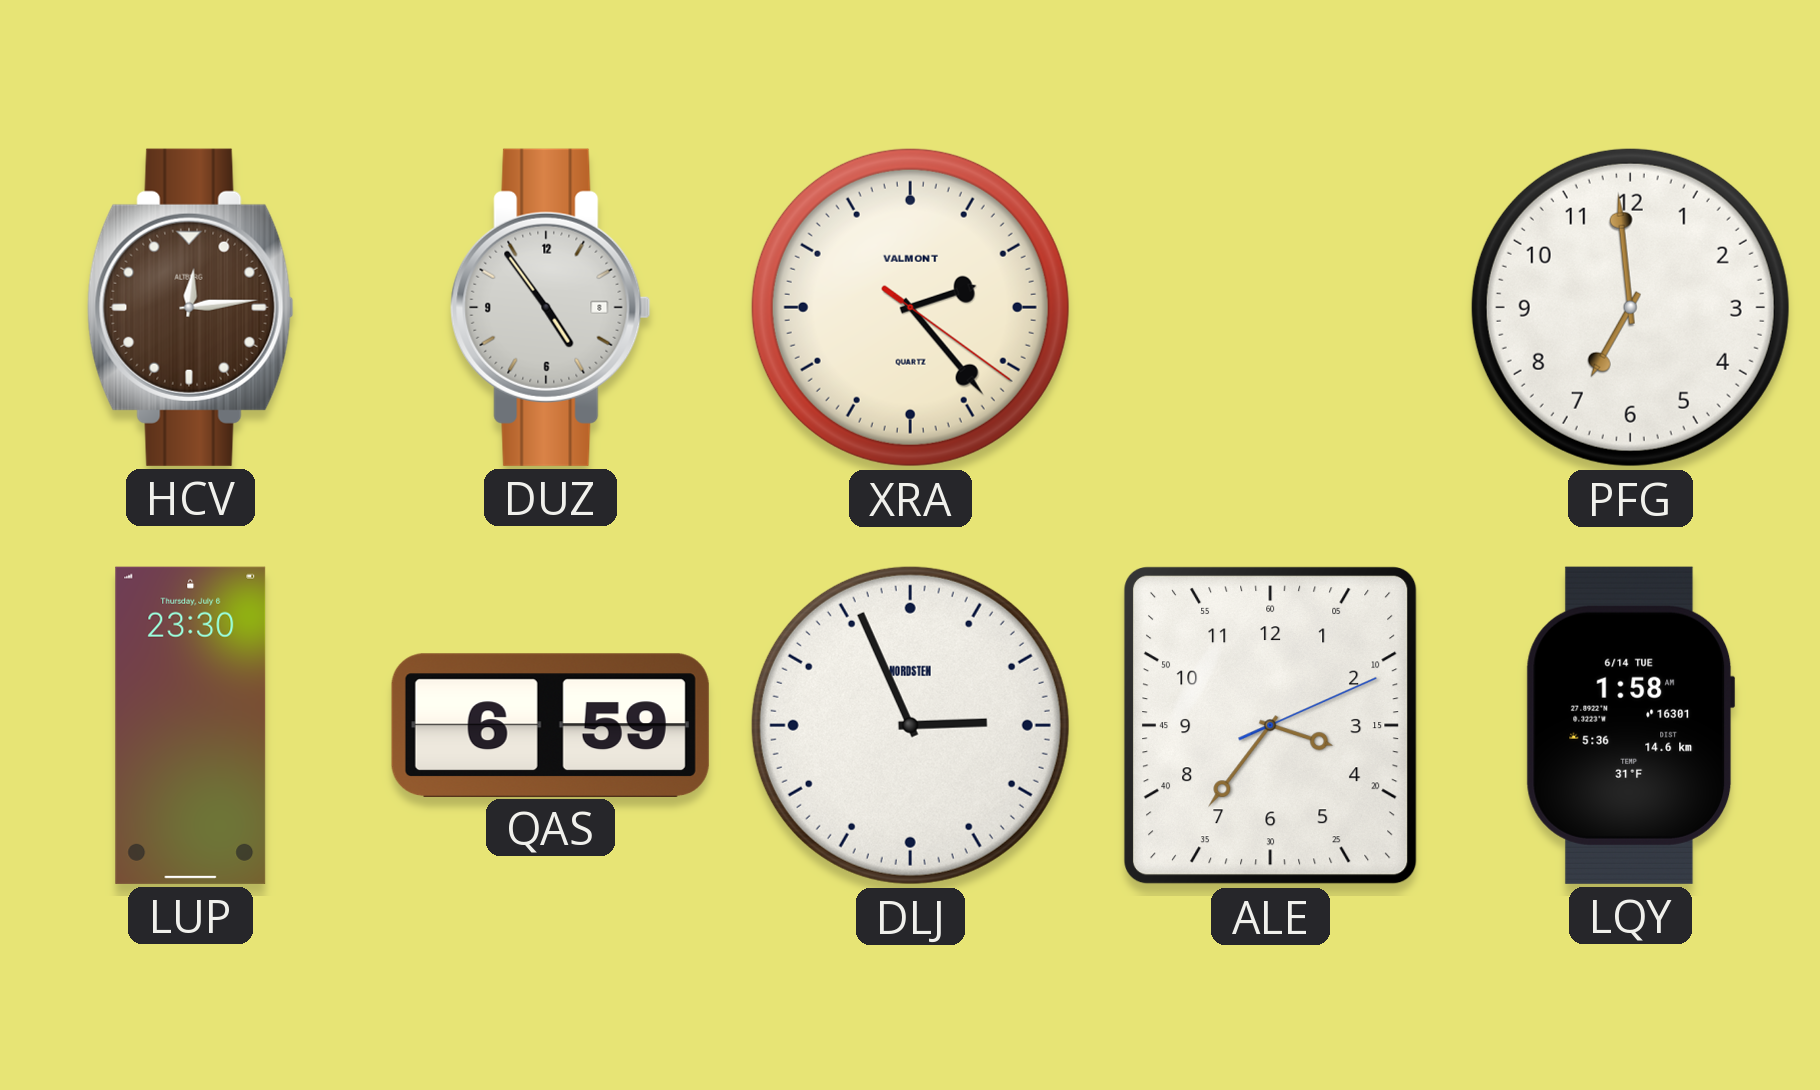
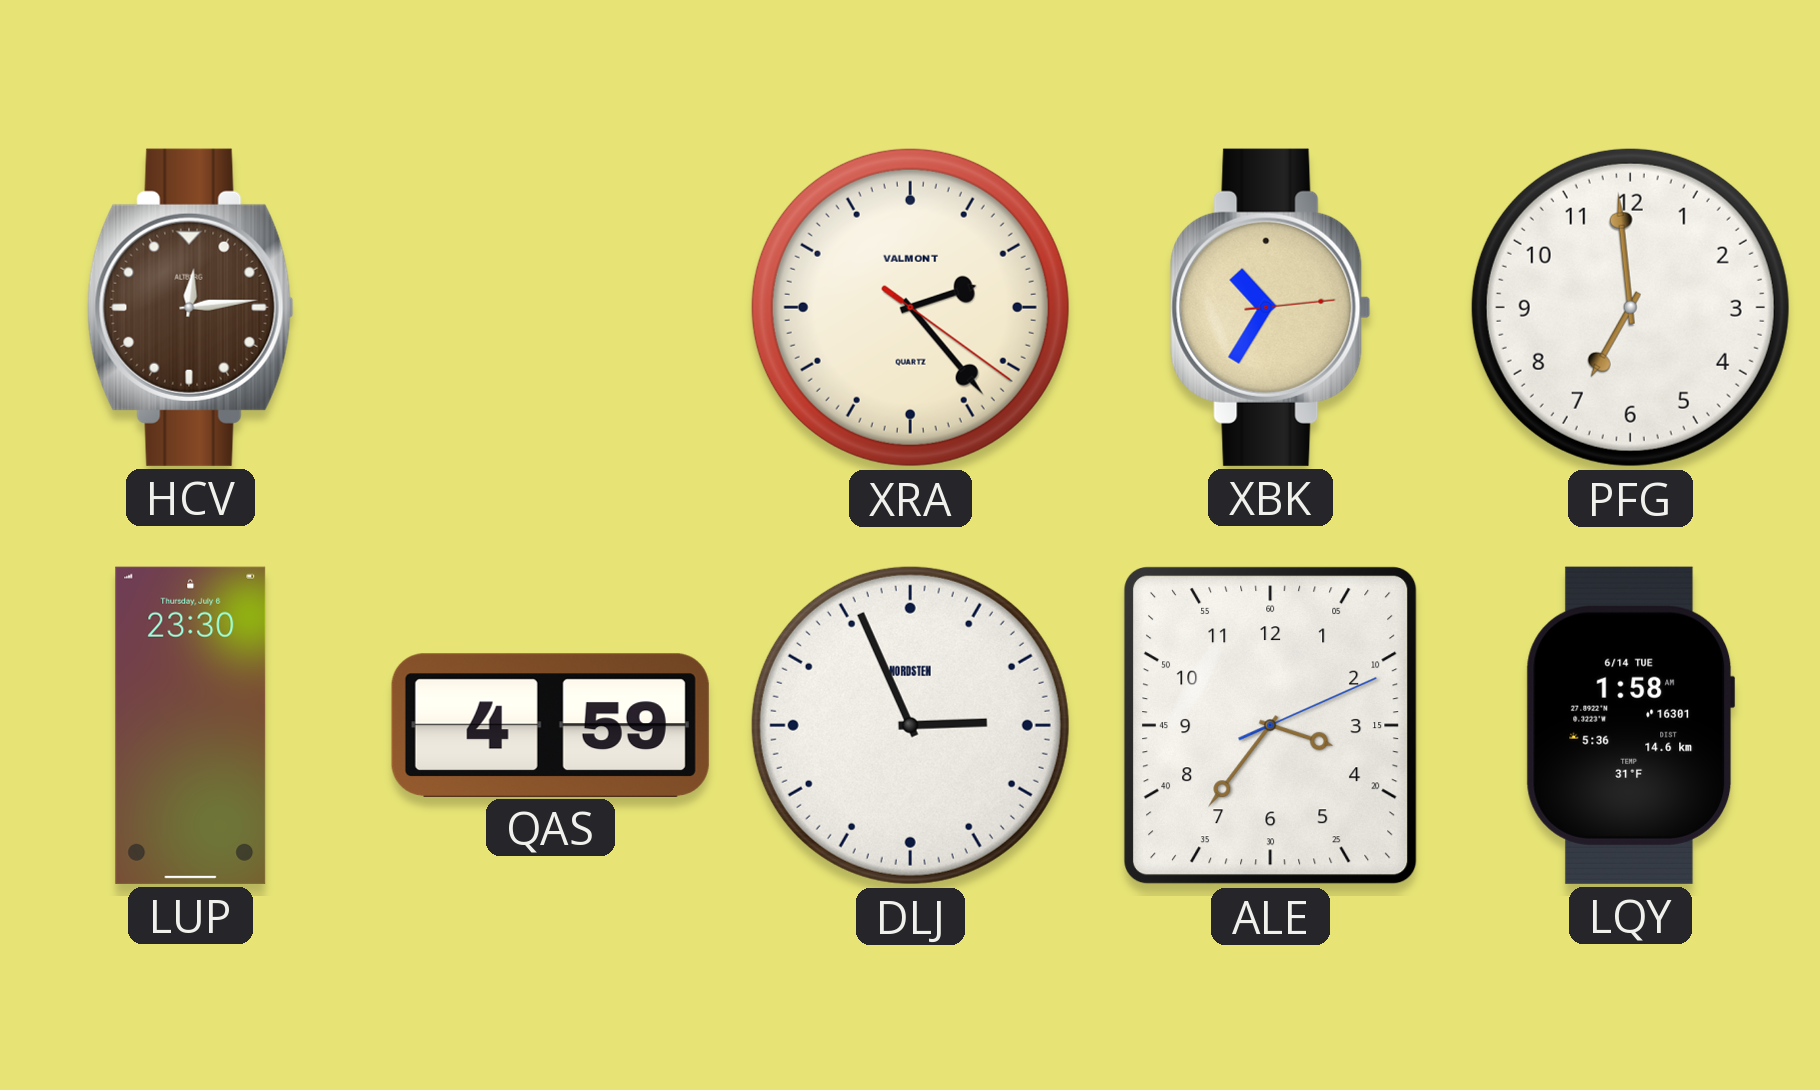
DUZ: 4:54 -> none (551, 307)
XBK: none -> 10:35 (1271, 307)
QAS: 6:59 -> 4:59 (550, 725)
